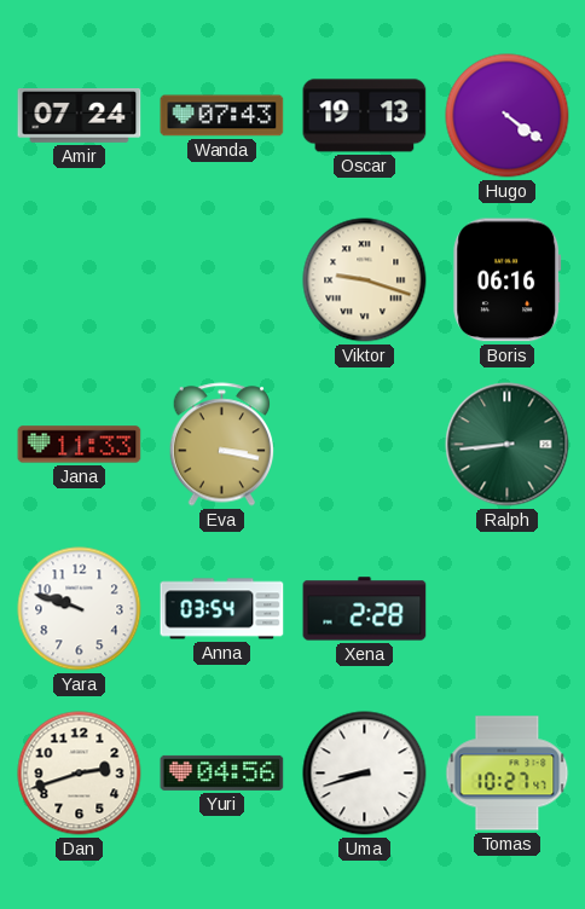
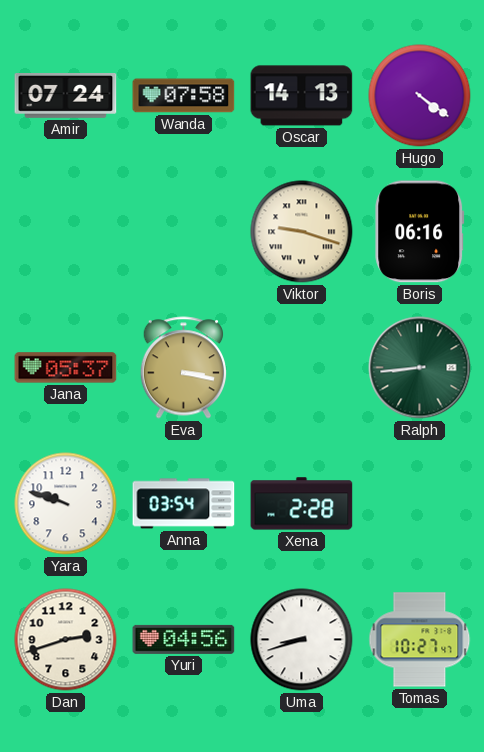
Wanda: 07:43 -> 07:58 (184, 96)
Oscar: 19:13 -> 14:13 (302, 96)
Jana: 11:33 -> 05:37 (66, 368)
